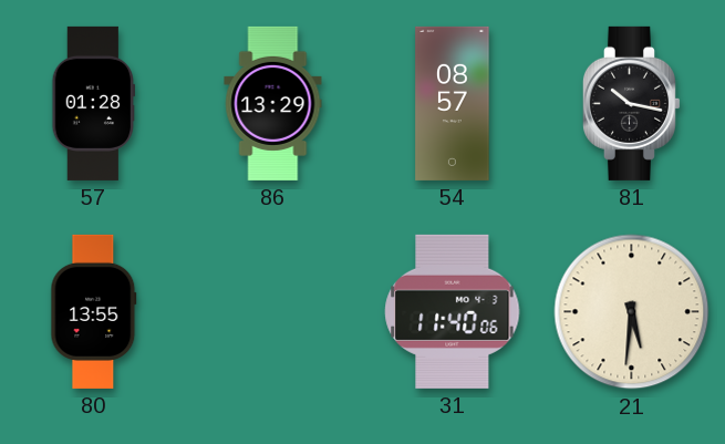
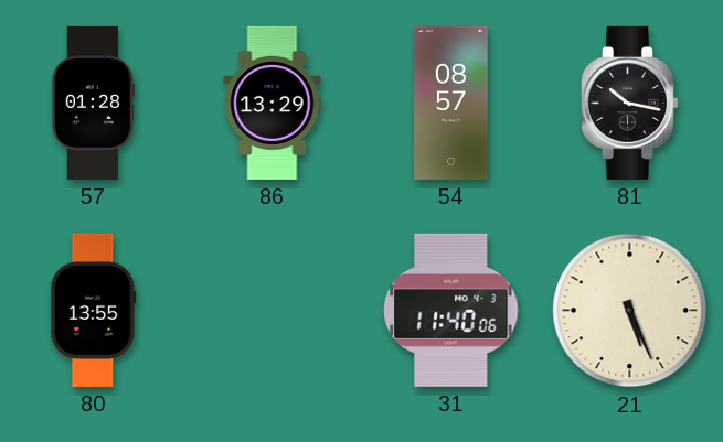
21: 5:31 -> 5:26 (630, 311)
